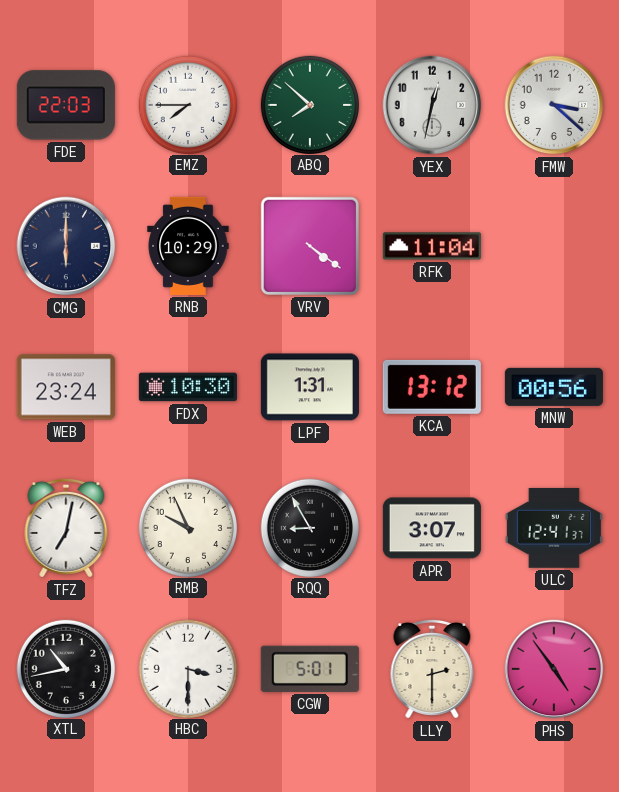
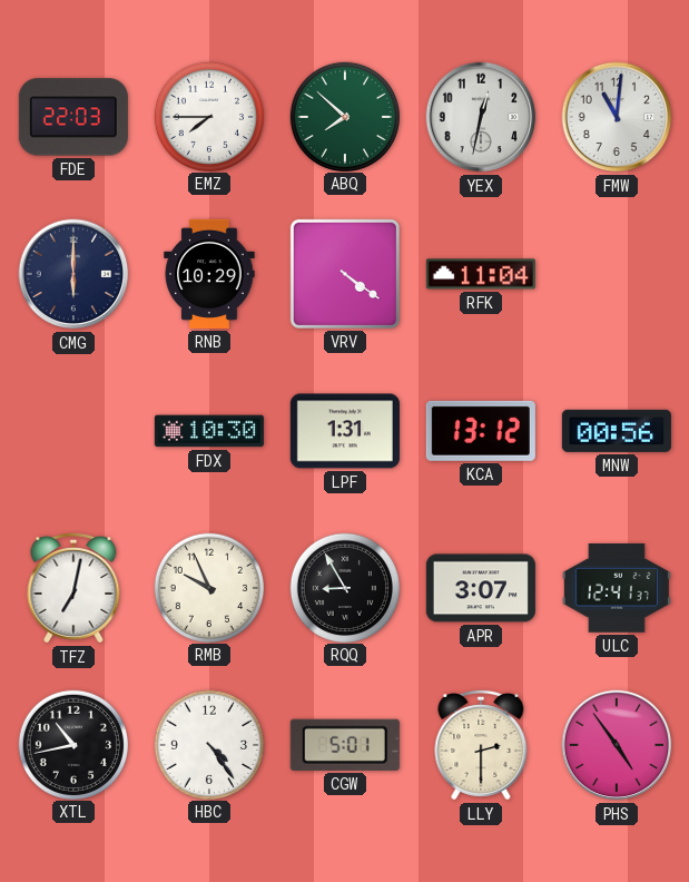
FMW: 3:22 -> 11:01 (617, 117)
WEB: 23:24 -> none (66, 387)
HBC: 3:30 -> 4:24 (208, 744)
